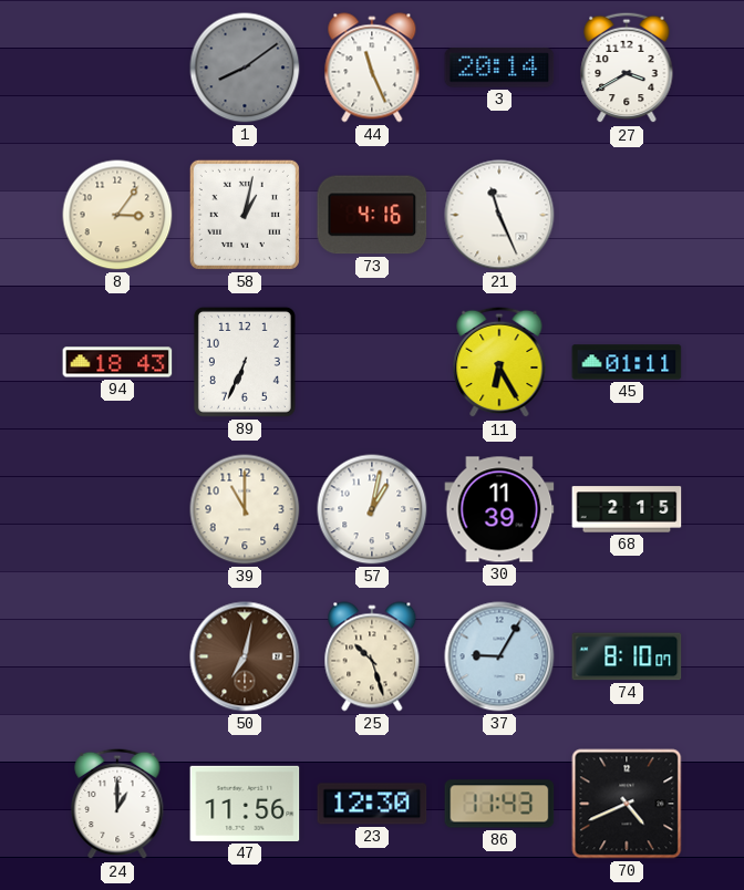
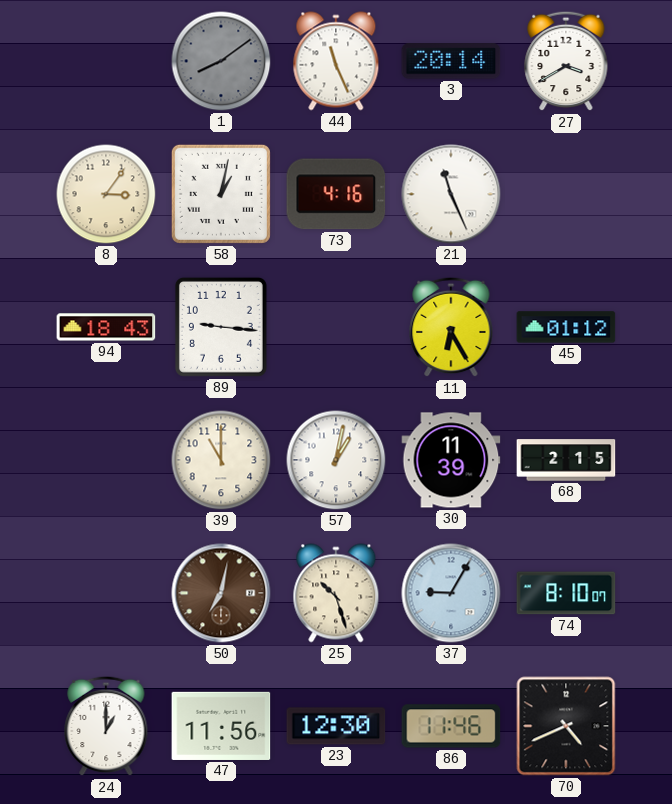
89: 6:34 -> 9:16 (221, 327)
45: 01:11 -> 01:12 (566, 327)
86: 11:43 -> 11:46 (451, 726)
